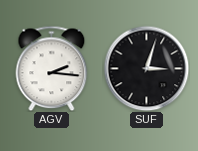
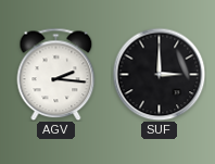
SUF: 3:03 -> 3:00 (159, 74)
